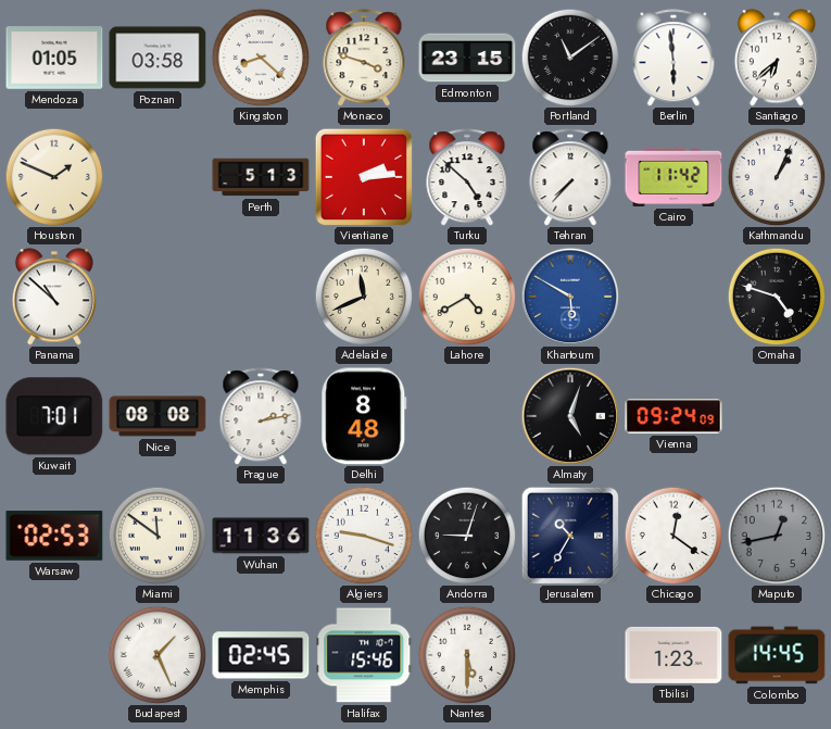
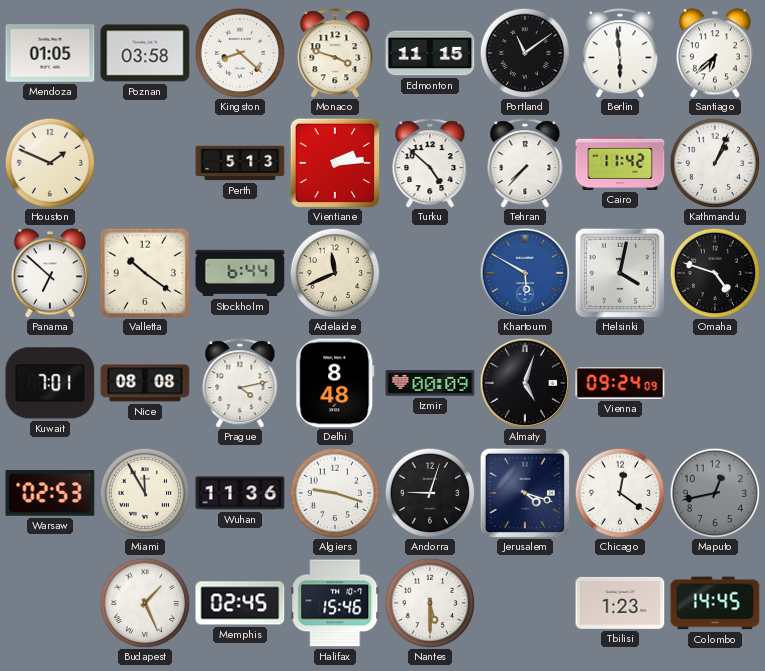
Edmonton: 23:15 -> 11:15 (430, 53)
Panama: 10:52 -> 6:52 (50, 273)
Valletta: none -> 10:21 (145, 273)
Stockholm: none -> 6:44 (240, 273)
Lahore: 4:40 -> none (467, 297)
Helsinki: none -> 4:02 (620, 273)
Prague: 2:13 -> 4:13 (240, 383)
Izmir: none -> 00:09 (430, 383)
Miami: 11:51 -> 11:55 (145, 493)
Jerusalem: 10:35 -> 4:18 (525, 493)
